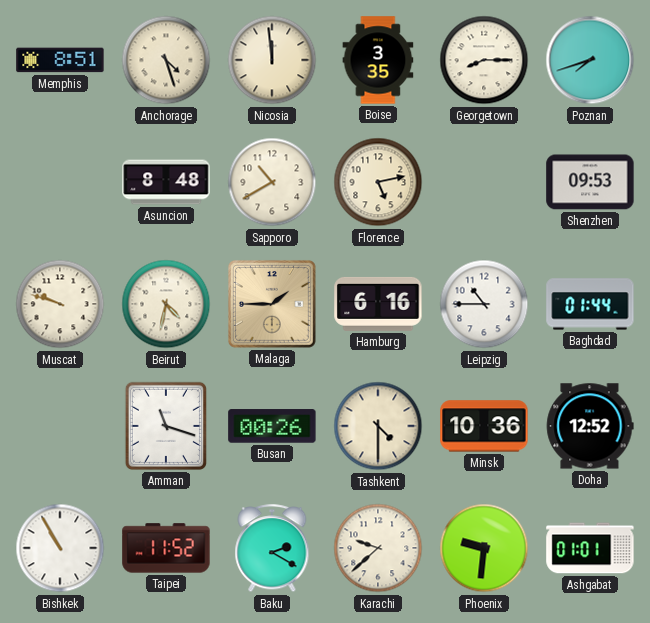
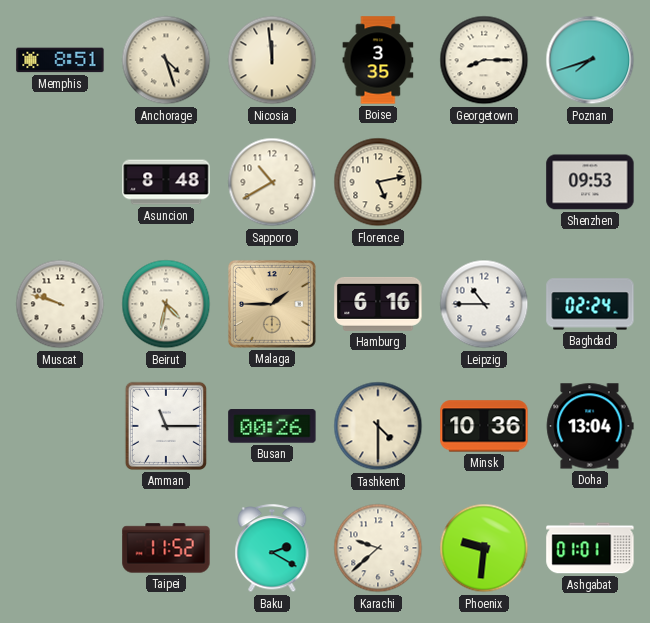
Baghdad: 01:44 -> 02:24 (590, 304)
Amman: 11:18 -> 11:15 (166, 426)
Doha: 12:52 -> 13:04 (590, 426)
Bishkek: 10:55 -> none (60, 548)
